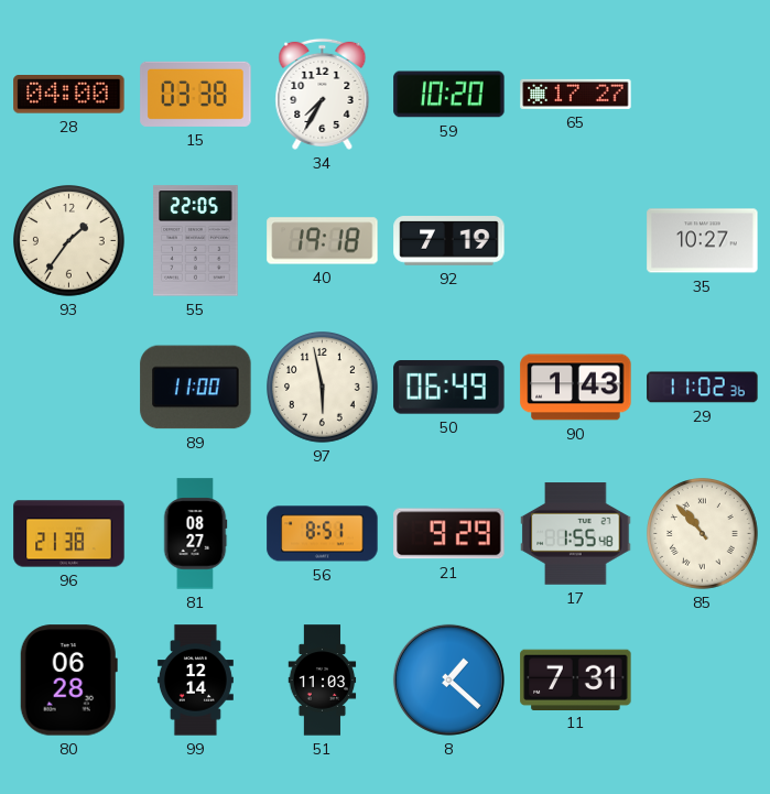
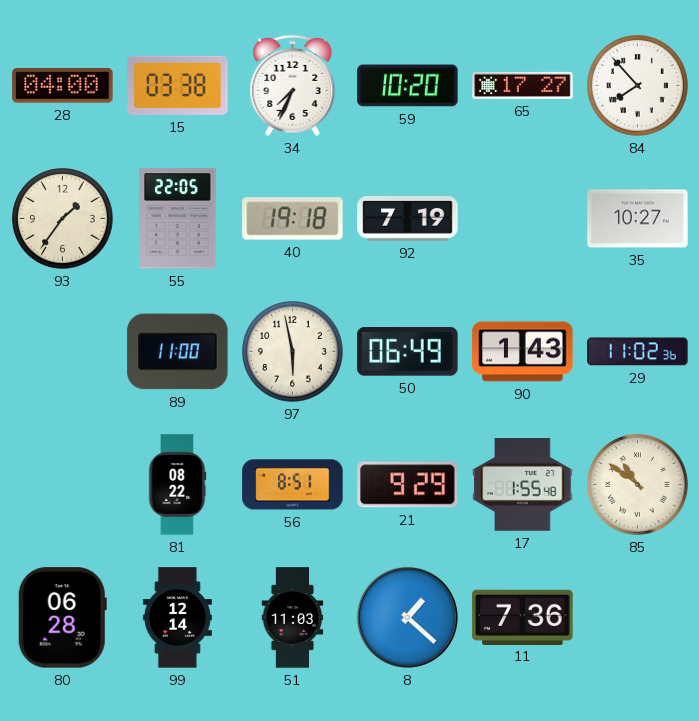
34: 7:35 -> 7:34 (293, 85)
84: none -> 7:53 (638, 86)
96: 21:38 -> none (69, 534)
81: 08:27 -> 08:22 (177, 485)
85: 10:53 -> 10:51 (638, 485)
11: 7:31 -> 7:36 (523, 617)
